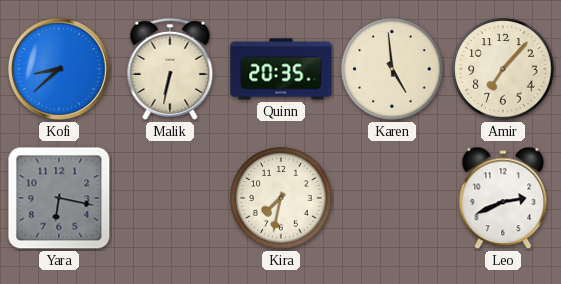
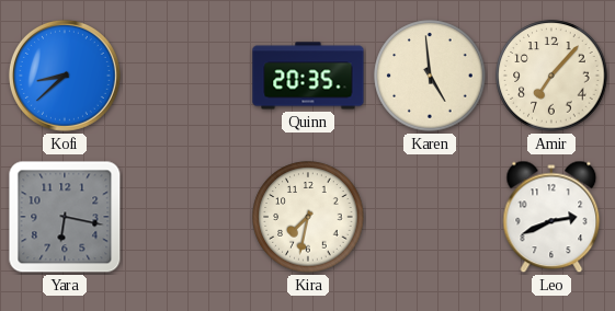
Malik: 6:32 -> none (170, 69)
